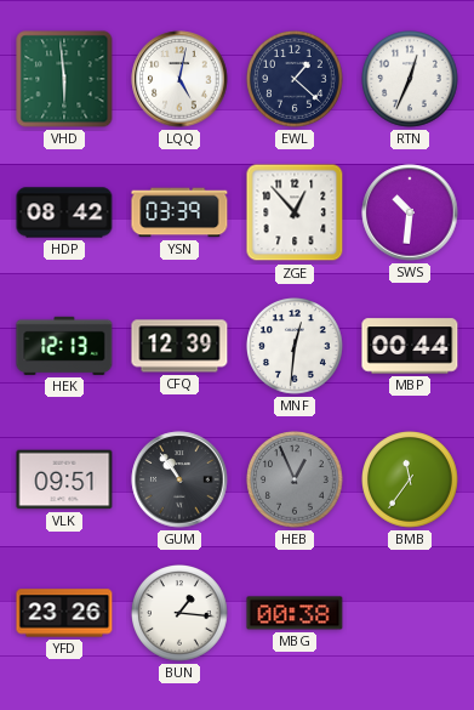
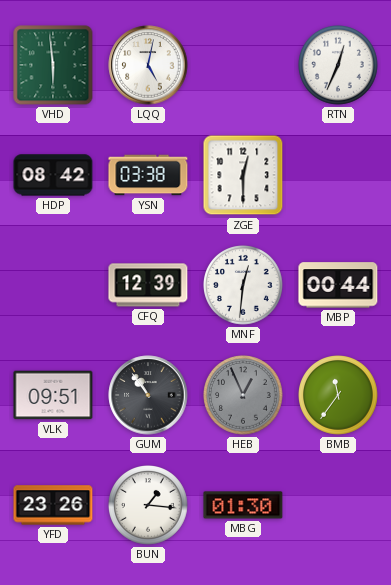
EWL: 1:22 -> none (296, 80)
YSN: 03:39 -> 03:38 (148, 175)
ZGE: 12:53 -> 12:30 (243, 175)
SWS: 10:31 -> none (410, 212)
HEK: 12:13 -> none (64, 346)
MBG: 00:38 -> 01:30 (243, 505)
